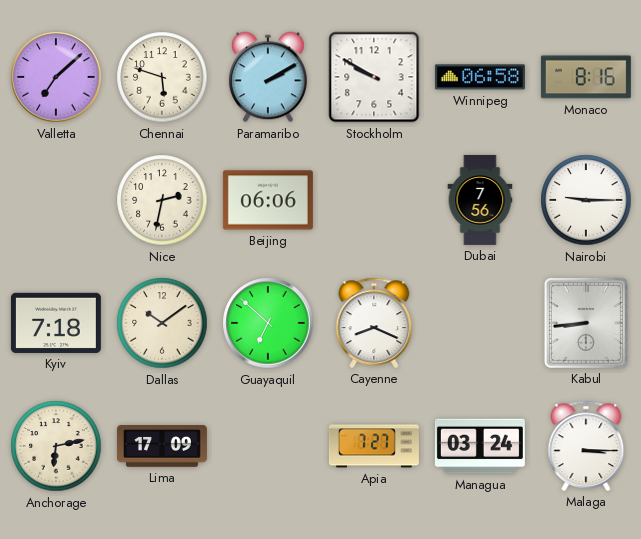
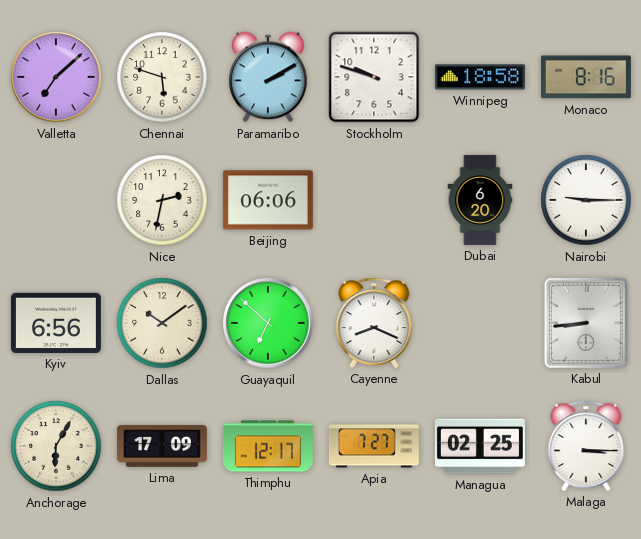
Stockholm: 9:50 -> 9:48 (374, 77)
Winnipeg: 06:58 -> 18:58 (480, 77)
Dubai: 7:56 -> 6:20 (480, 200)
Kyiv: 7:18 -> 6:56 (56, 323)
Anchorage: 6:13 -> 6:05 (56, 446)
Thimphu: none -> 12:17 (268, 446)
Managua: 03:24 -> 02:25 (480, 446)
